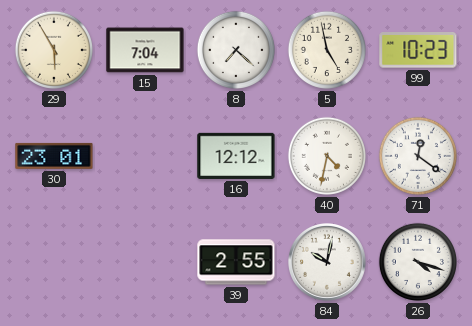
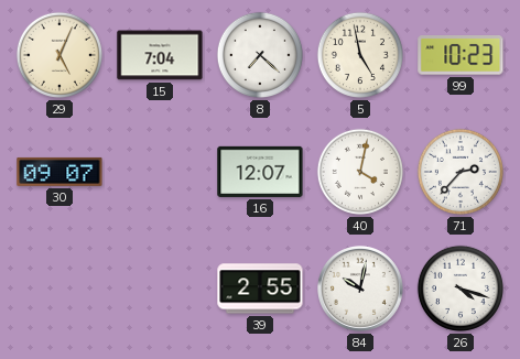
29: 5:55 -> 5:04 (59, 55)
30: 23:01 -> 09:07 (59, 172)
16: 12:12 -> 12:07 (260, 172)
40: 4:32 -> 4:02 (360, 172)
71: 12:21 -> 2:37 (461, 172)
